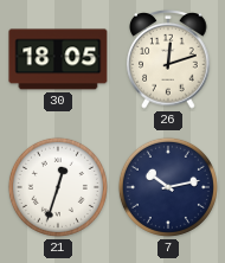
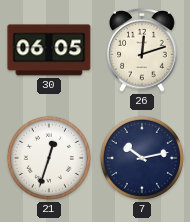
30: 18:05 -> 06:05 (49, 50)
